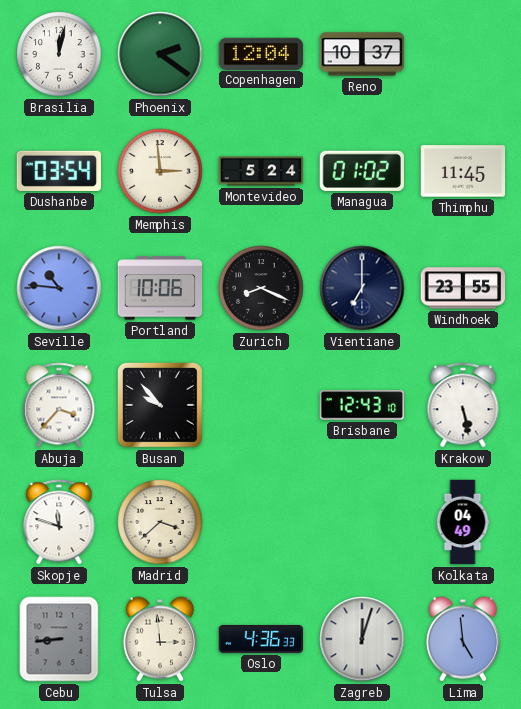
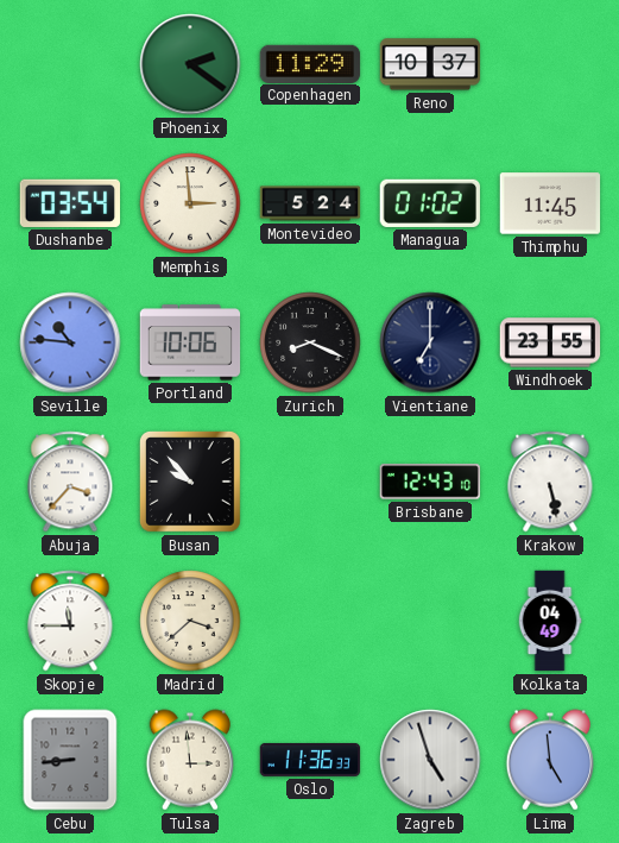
Brasilia: 12:02 -> none (59, 54)
Copenhagen: 12:04 -> 11:29 (310, 63)
Skopje: 11:48 -> 11:45 (70, 621)
Oslo: 4:36 -> 11:36 (310, 760)
Zagreb: 12:03 -> 4:57 (430, 760)
